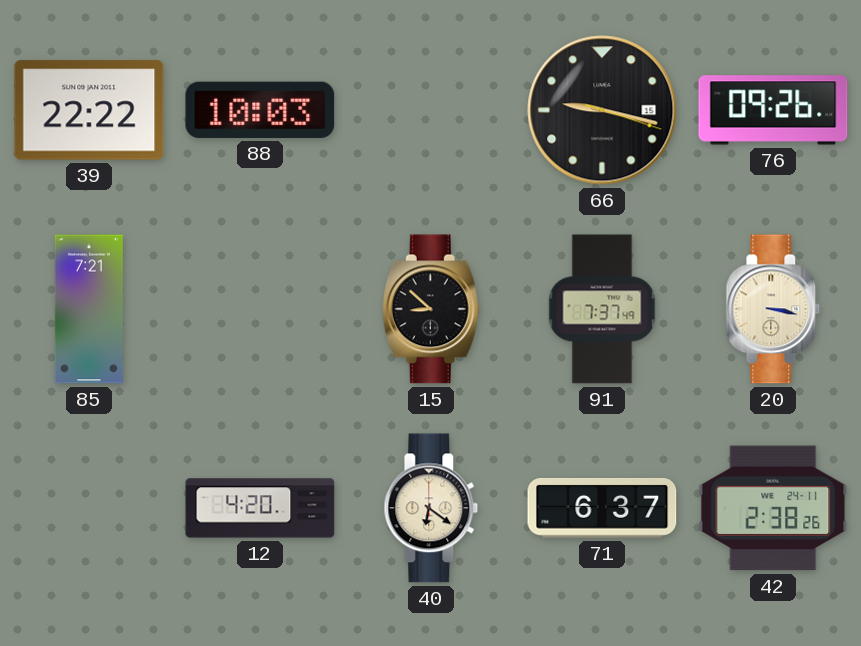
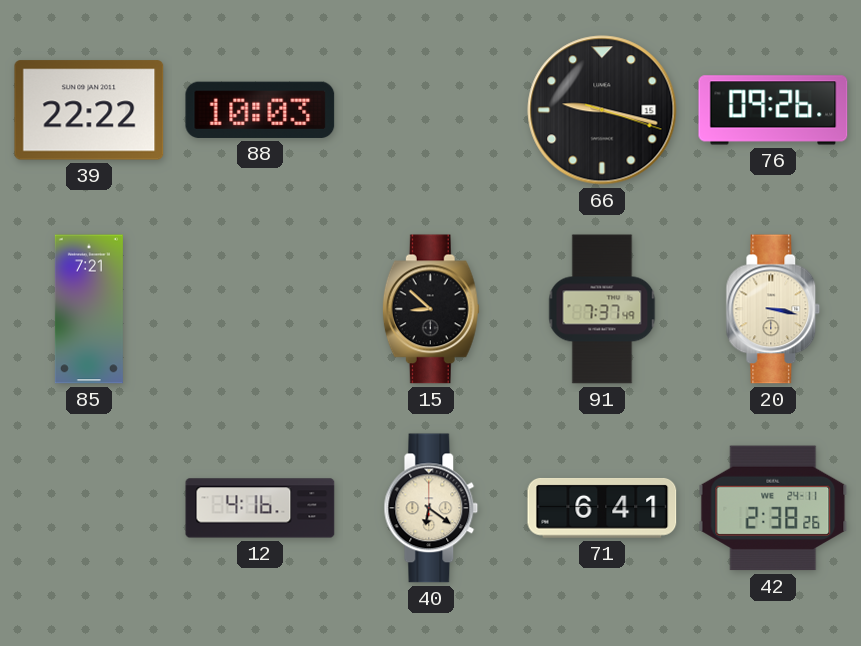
12: 4:20 -> 4:16 (260, 508)
71: 6:37 -> 6:41 (602, 508)
